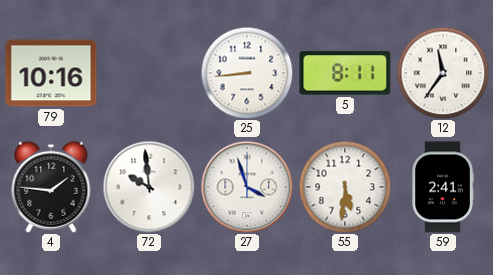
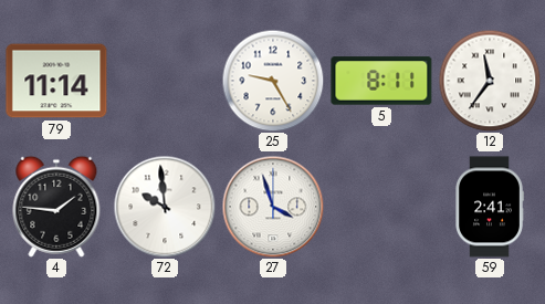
79: 10:16 -> 11:14 (56, 81)
25: 8:44 -> 9:25 (273, 81)
55: 5:31 -> none (345, 187)
